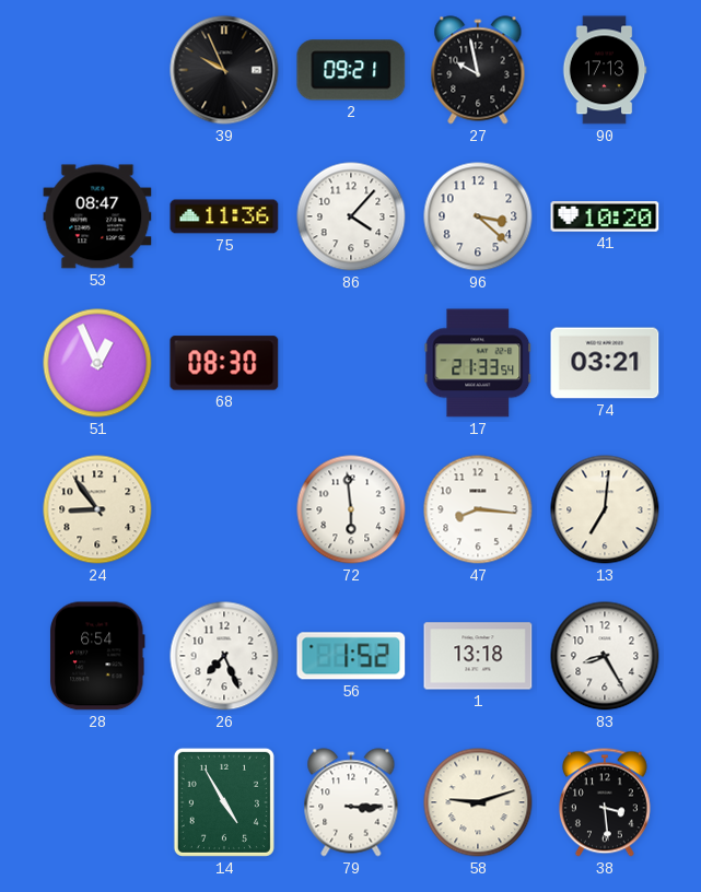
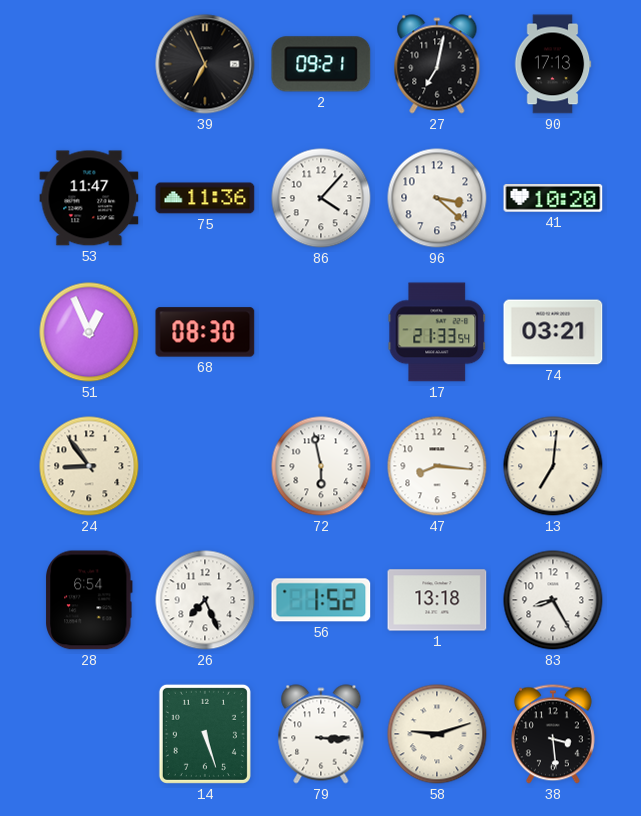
39: 9:56 -> 6:56 (205, 64)
27: 9:58 -> 7:02 (437, 64)
53: 08:47 -> 11:47 (89, 198)
72: 5:59 -> 5:58 (321, 466)
14: 4:55 -> 5:27 (205, 734)
